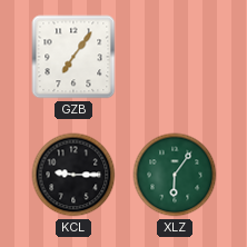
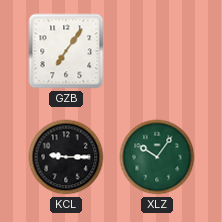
XLZ: 6:06 -> 10:06 (157, 157)
